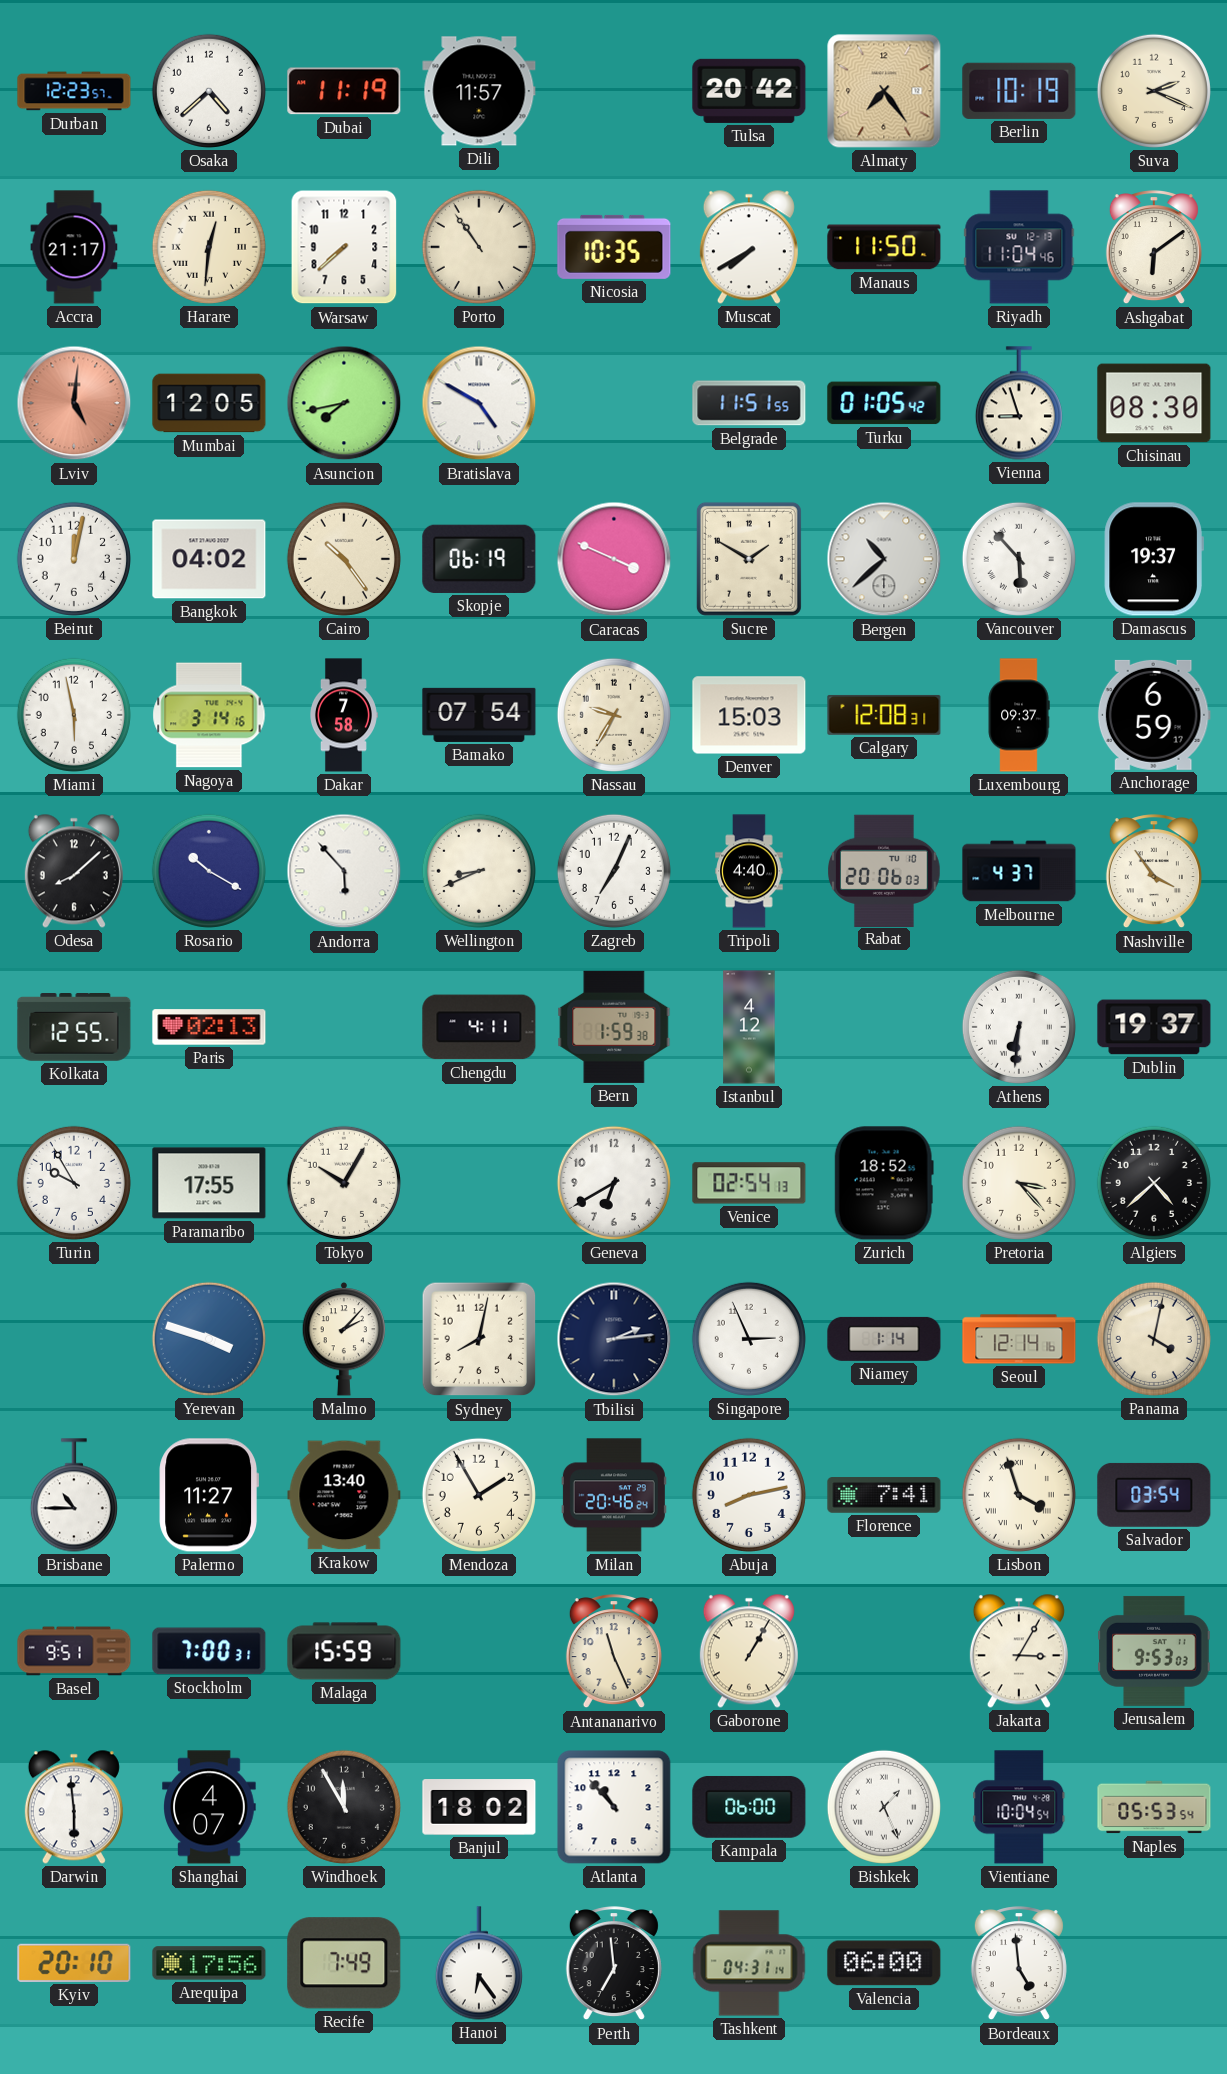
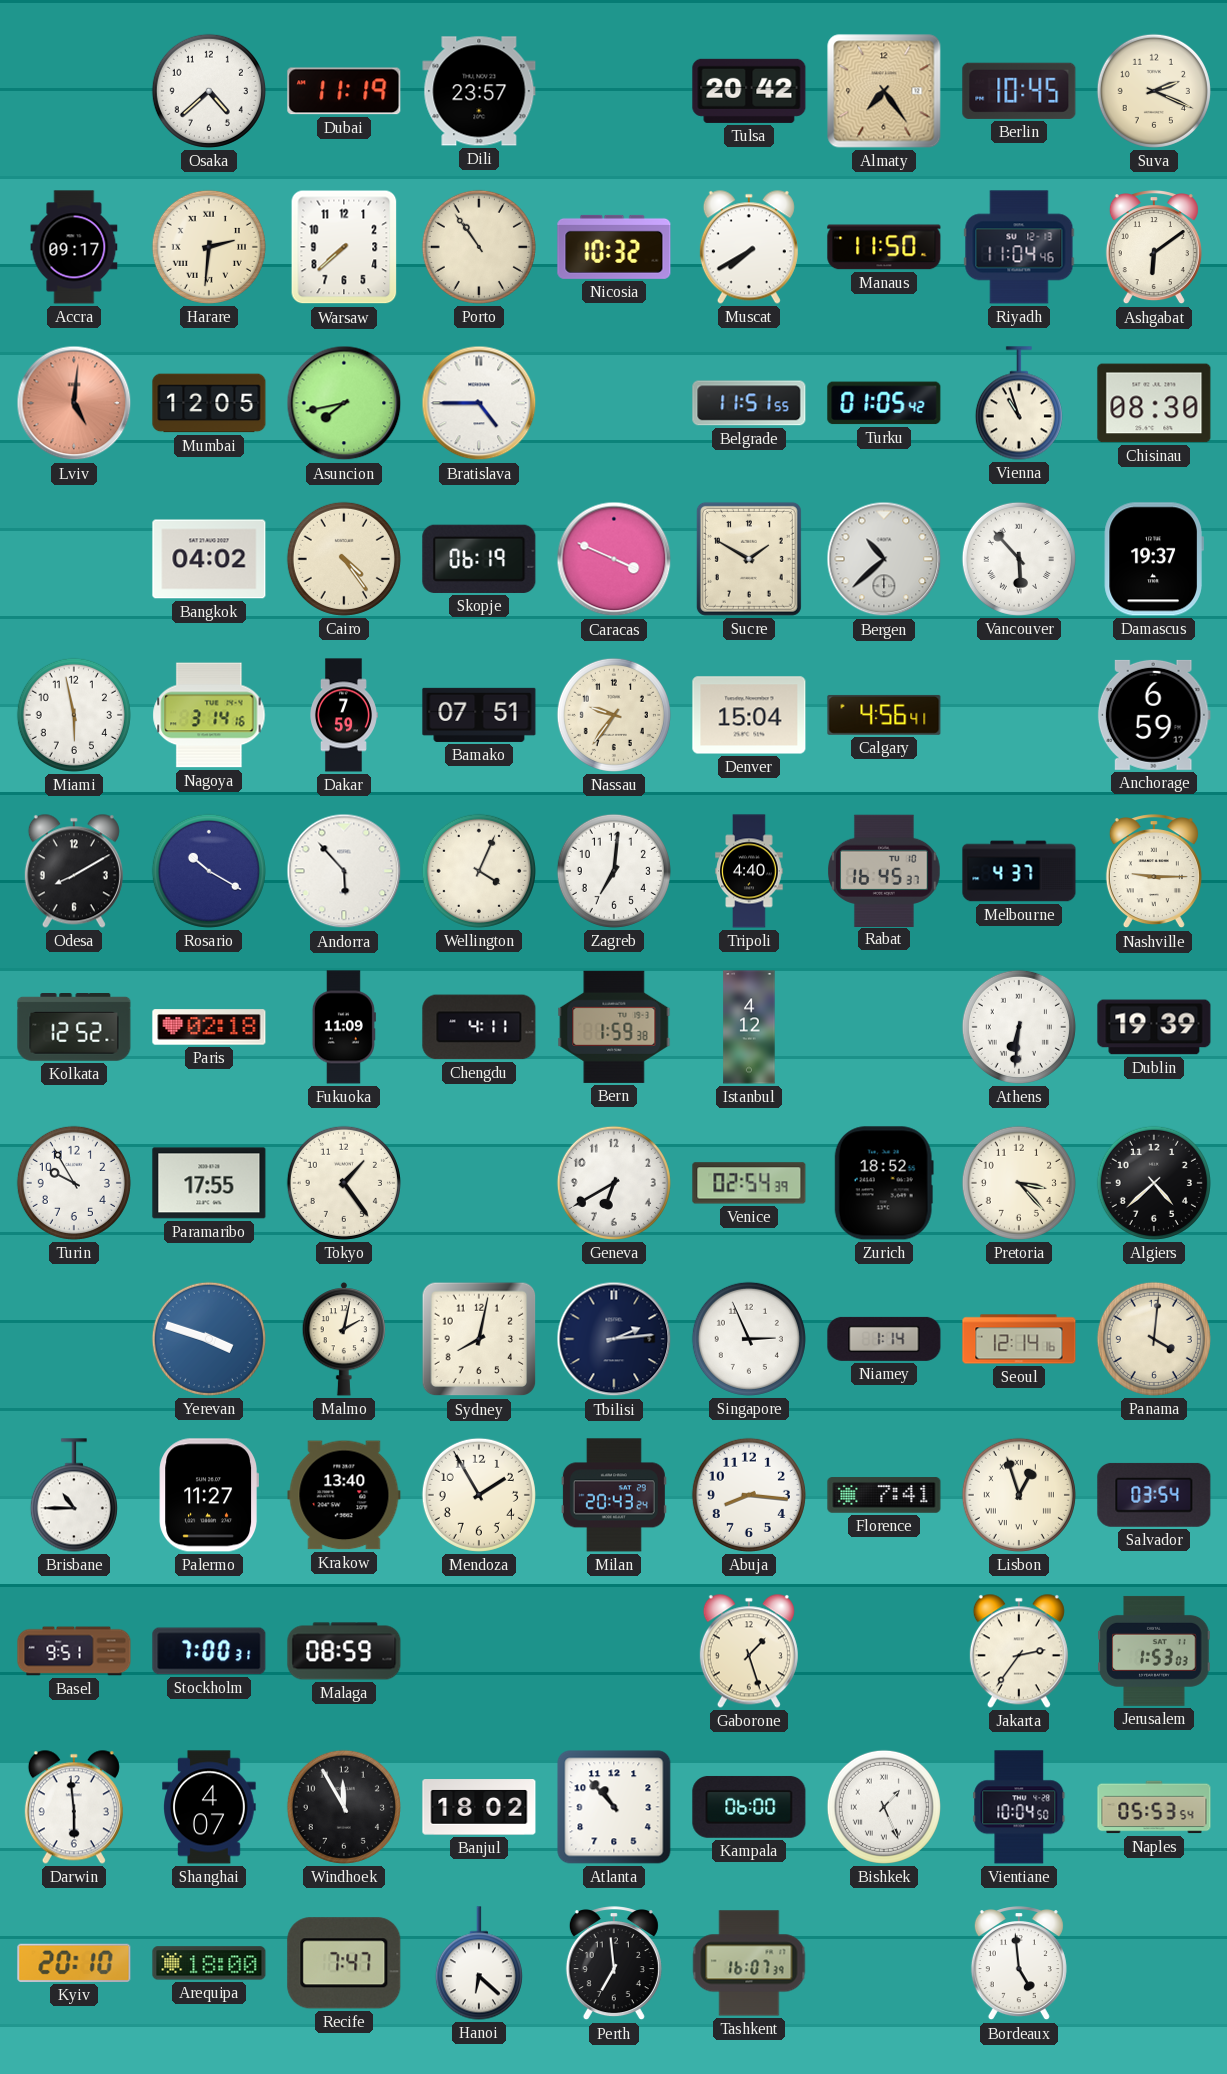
Durban: 12:23 -> none (74, 91)
Dili: 11:57 -> 23:57 (479, 91)
Berlin: 10:19 -> 10:45 (1019, 91)
Accra: 21:17 -> 09:17 (74, 247)
Harare: 12:31 -> 2:31 (209, 247)
Nicosia: 10:35 -> 10:32 (614, 247)
Bratislava: 4:50 -> 4:45 (479, 403)
Vienna: 8:57 -> 10:57 (1019, 403)
Beirut: 12:02 -> none (74, 559)
Cairo: 10:24 -> 4:24 (344, 559)
Dakar: 7:58 -> 7:59 (344, 715)
Bamako: 07:54 -> 07:51 (479, 715)
Nassau: 9:35 -> 9:36 (614, 715)
Denver: 15:03 -> 15:04 (749, 715)
Calgary: 12:08 -> 4:56 (884, 715)
Luxembourg: 09:37 -> none (1019, 715)
Odesa: 8:08 -> 8:10 (74, 871)
Wellington: 8:41 -> 4:04 (479, 871)
Zagreb: 7:04 -> 7:01 (614, 871)
Rabat: 20:06 -> 16:45 (885, 870)
Nashville: 3:54 -> 9:15 (1154, 872)
Kolkata: 12:55 -> 12:52 (74, 1028)
Paris: 02:13 -> 02:18 (209, 1027)
Fukuoka: none -> 11:09 (344, 1027)
Dublin: 19:37 -> 19:39 (1154, 1027)
Tokyo: 10:05 -> 1:24 (344, 1183)
Venice: 02:54:13 -> 02:54:39 (749, 1183)
Malmo: 2:07 -> 2:02 (344, 1340)
Panama: 4:02 -> 4:01 (1154, 1339)
Milan: 20:46 -> 20:43 (614, 1495)
Abuja: 8:13 -> 8:16 (749, 1495)
Lisbon: 3:57 -> 12:57 (1019, 1495)
Malaga: 15:59 -> 08:59 (344, 1651)
Antananarivo: 11:26 -> none (614, 1652)
Gaborone: 1:05 -> 1:27 (749, 1651)
Jakarta: 3:05 -> 2:36 (1019, 1651)
Jerusalem: 9:53 -> 1:53 (1154, 1651)
Vientiane: 10:04:54 -> 10:04:50 (1019, 1807)
Arequipa: 17:56 -> 18:00 (209, 1963)
Recife: 7:49 -> 7:47 (344, 1963)
Hanoi: 6:24 -> 6:22 (479, 1963)
Tashkent: 04:31 -> 16:07 (749, 1963)
Valencia: 06:00 -> none (884, 1963)
